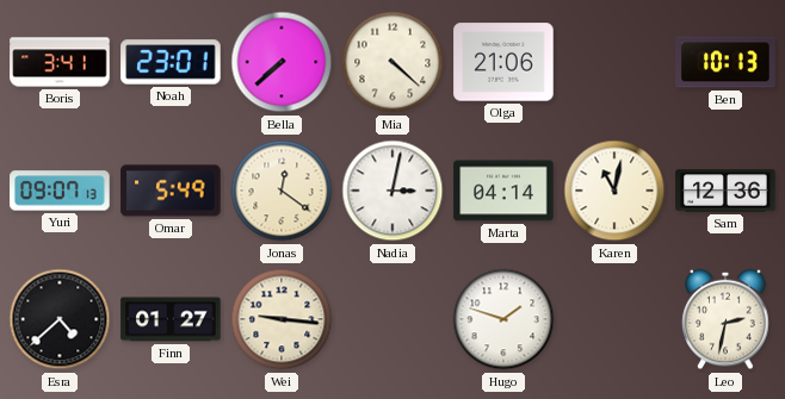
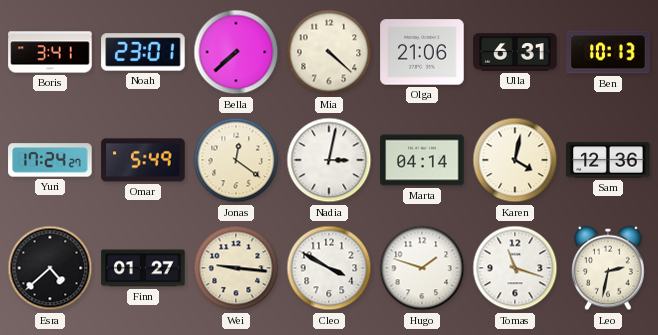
Ulla: none -> 6:31 (515, 52)
Yuri: 09:07 -> 17:24 (50, 160)
Karen: 11:02 -> 4:02 (515, 160)
Cleo: none -> 3:50 (329, 268)
Tomas: none -> 11:18 (515, 268)
